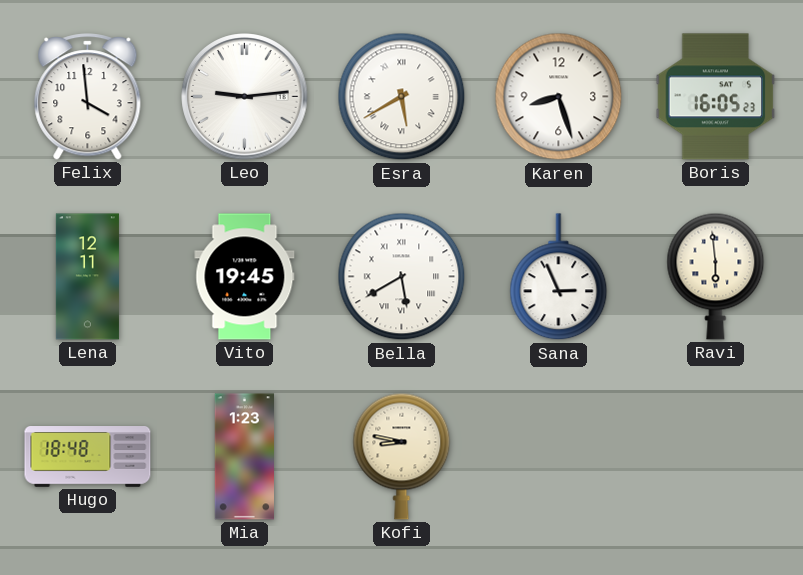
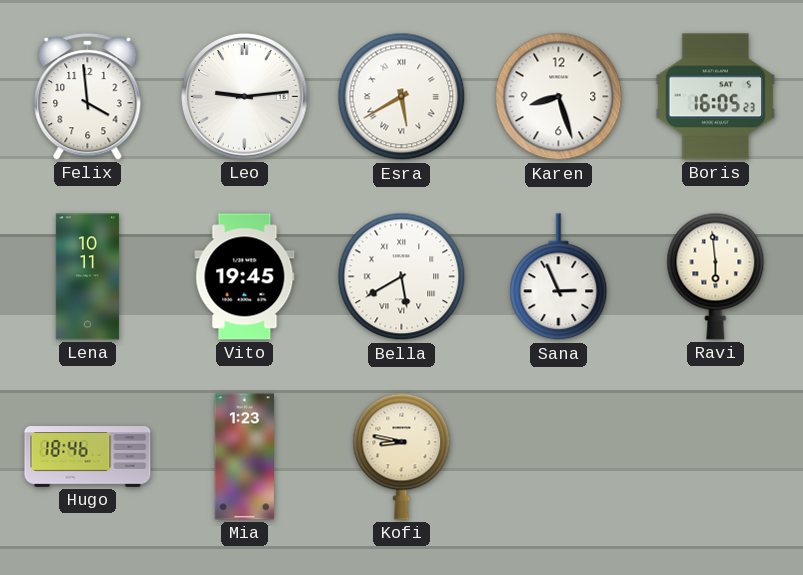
Lena: 12:11 -> 10:11 (87, 277)
Hugo: 18:48 -> 18:46 (88, 457)
